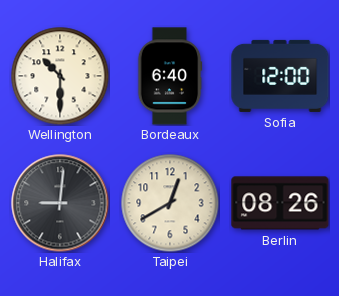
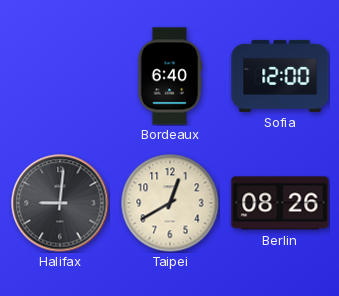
Wellington: 10:30 -> none (60, 76)
